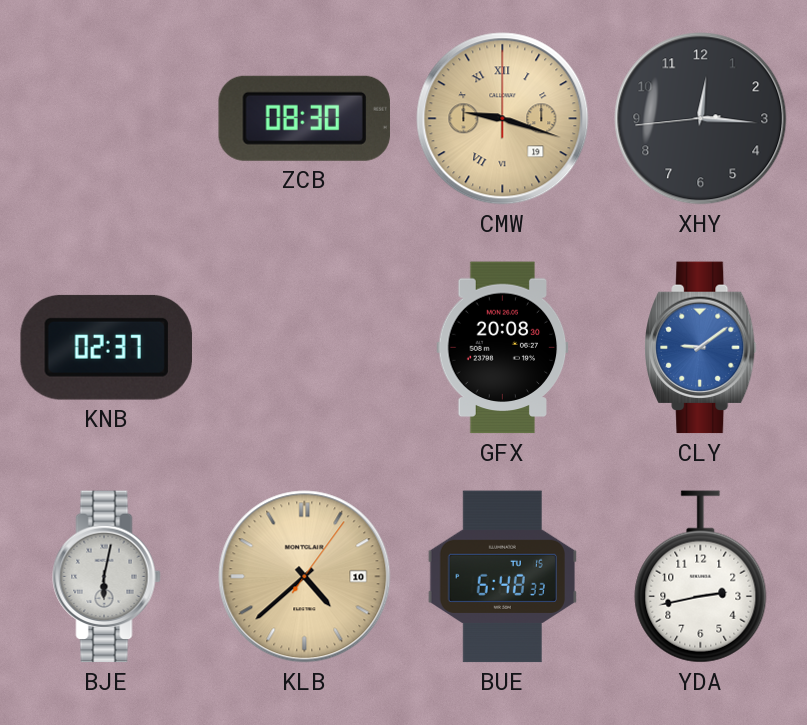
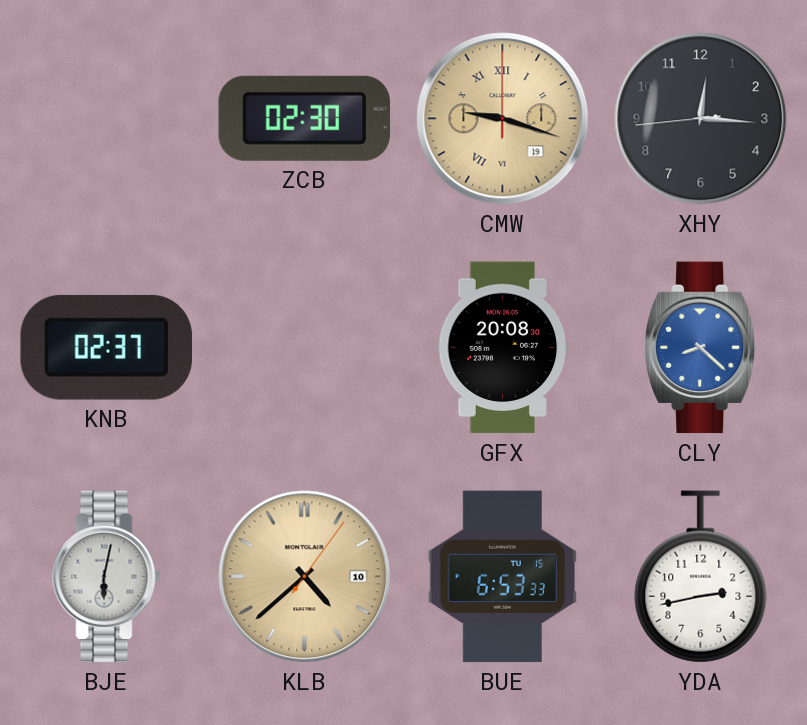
ZCB: 08:30 -> 02:30 (304, 118)
CLY: 9:09 -> 8:22 (701, 348)
BUE: 6:48 -> 6:53 (502, 577)
